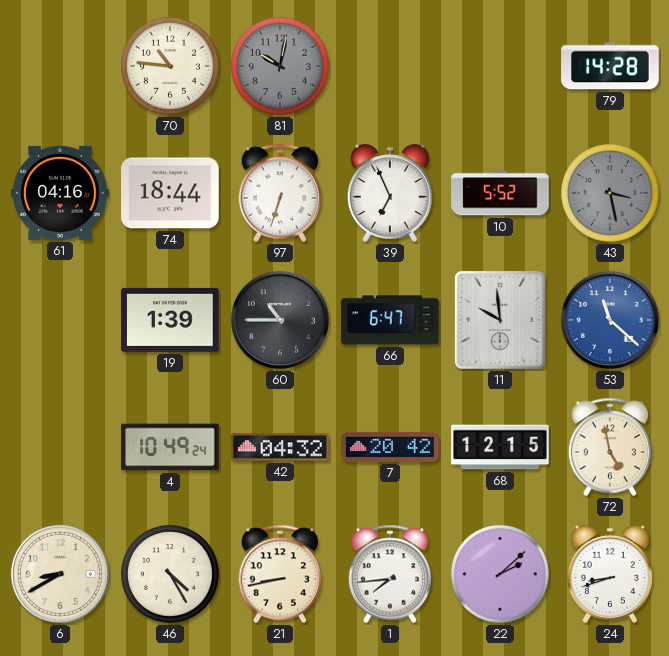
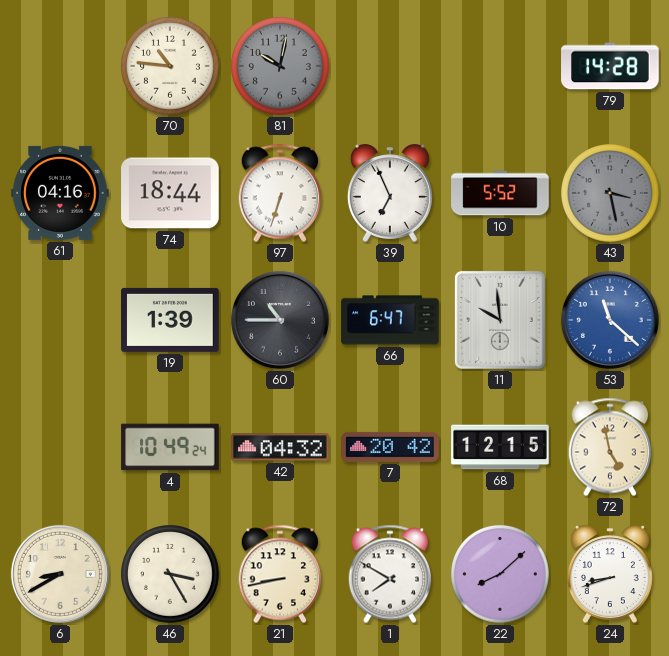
46: 4:25 -> 3:25 (171, 575)
1: 7:44 -> 7:50 (390, 574)
22: 2:08 -> 8:08 (501, 575)
